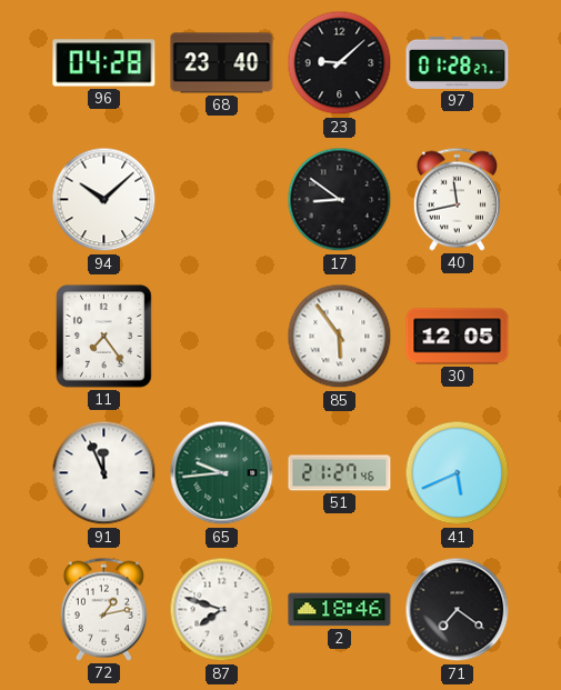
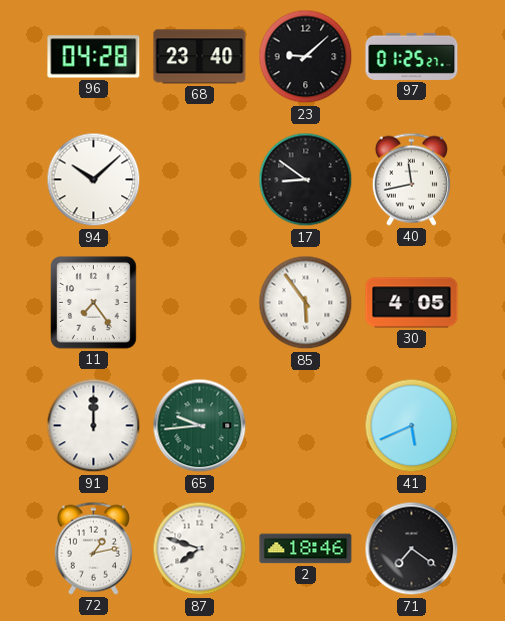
97: 01:28 -> 01:25 (412, 56)
30: 12:05 -> 4:05 (412, 303)
91: 11:56 -> 12:00 (94, 426)
51: 21:27 -> none (340, 473)
